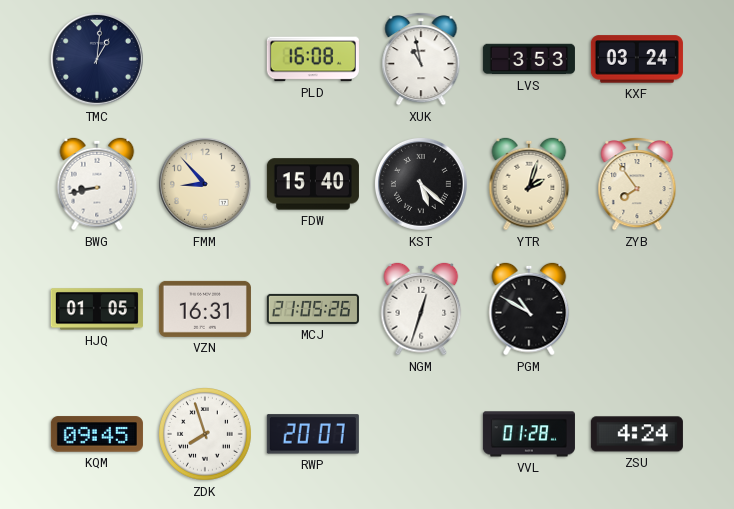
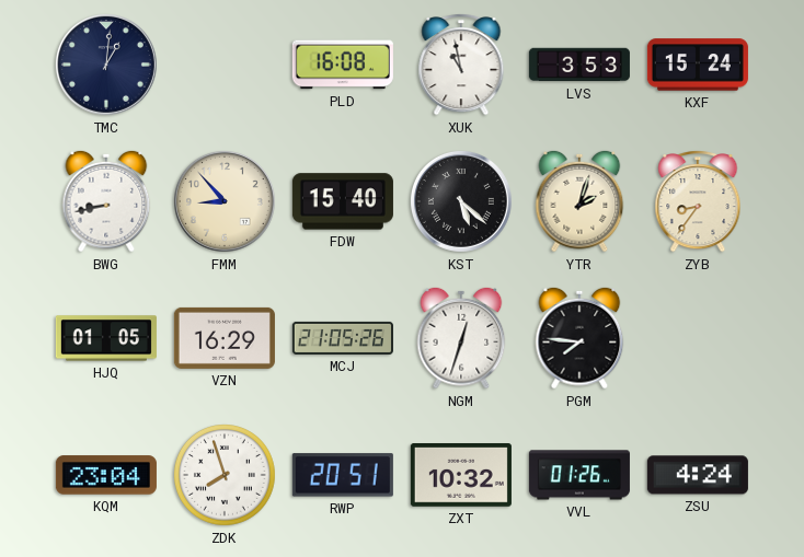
KXF: 03:24 -> 15:24 (698, 65)
ZYB: 7:54 -> 8:36 (698, 202)
VZN: 16:31 -> 16:29 (225, 338)
PGM: 10:50 -> 7:46 (579, 338)
KQM: 09:45 -> 23:04 (106, 475)
RWP: 20:07 -> 20:51 (343, 475)
ZXT: none -> 10:32 (461, 476)
VVL: 01:28 -> 01:26 (579, 475)
